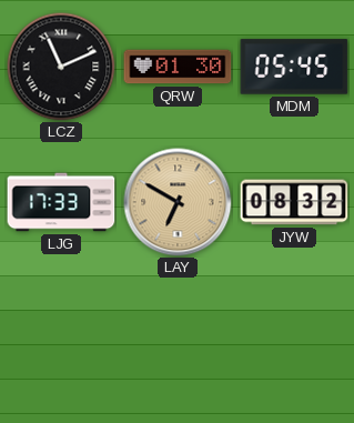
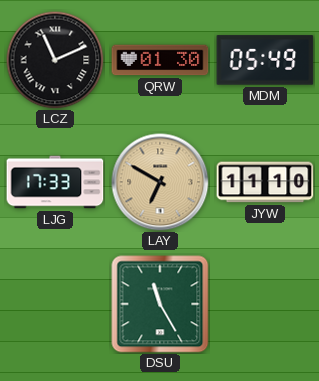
MDM: 05:45 -> 05:49 (265, 60)
JYW: 08:32 -> 11:10 (265, 182)
DSU: none -> 11:25 (160, 304)
